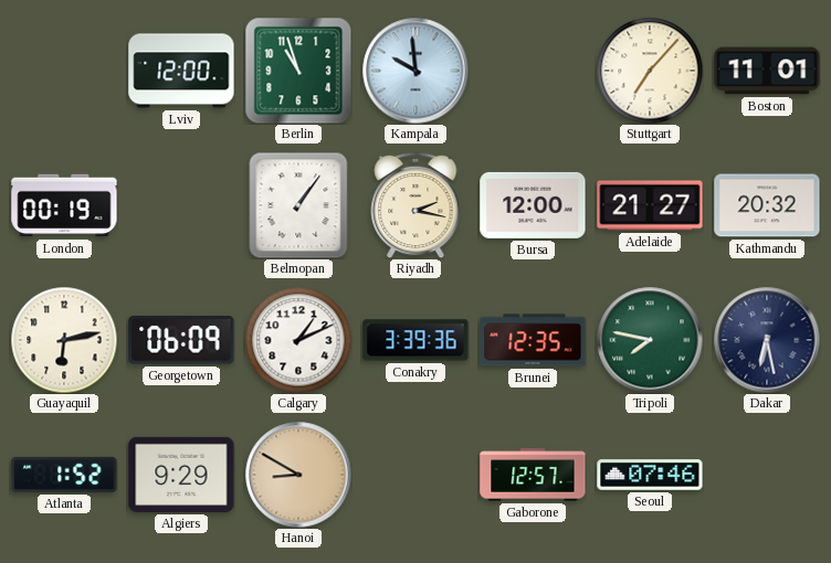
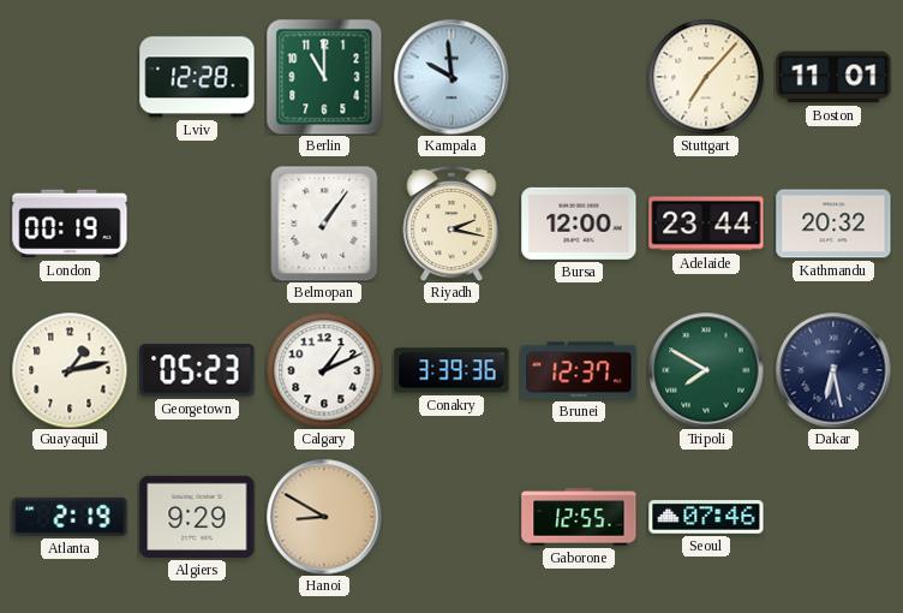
Lviv: 12:00 -> 12:28 (197, 77)
Berlin: 10:57 -> 11:00 (324, 77)
Adelaide: 21:27 -> 23:44 (706, 224)
Guayaquil: 6:13 -> 1:13 (70, 370)
Georgetown: 06:09 -> 05:23 (197, 370)
Brunei: 12:35 -> 12:37 (579, 370)
Tripoli: 7:47 -> 7:50 (706, 370)
Atlanta: 1:52 -> 2:19 (70, 517)
Gaborone: 12:57 -> 12:55 (579, 517)
